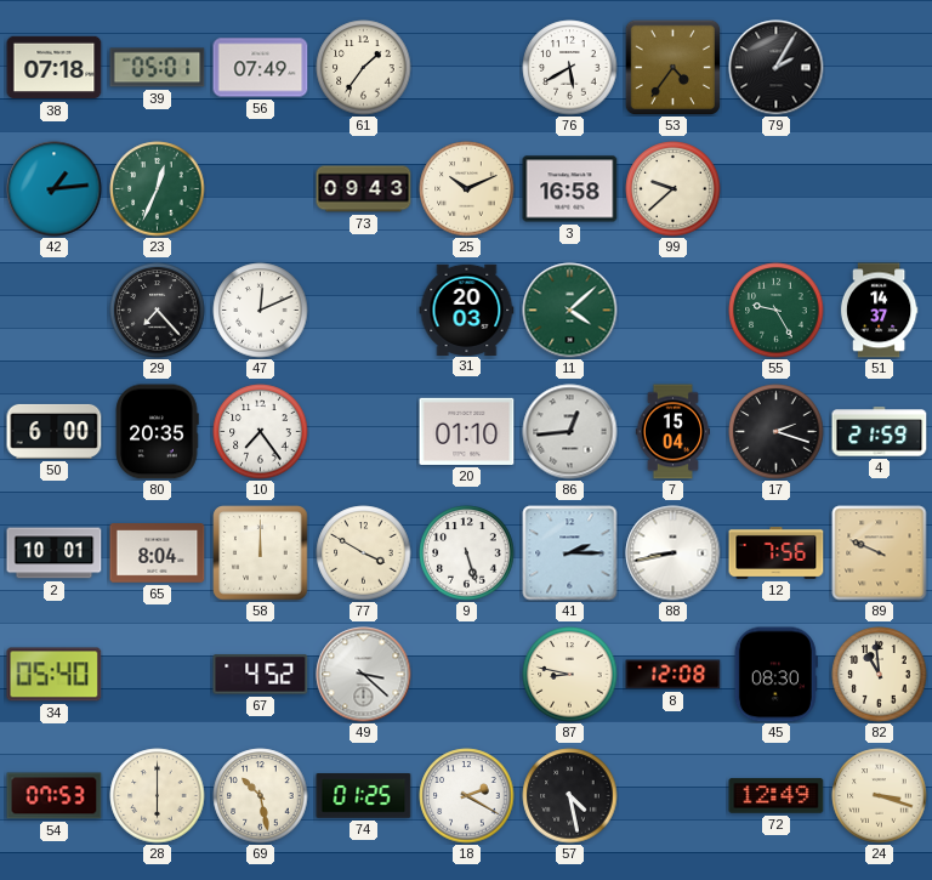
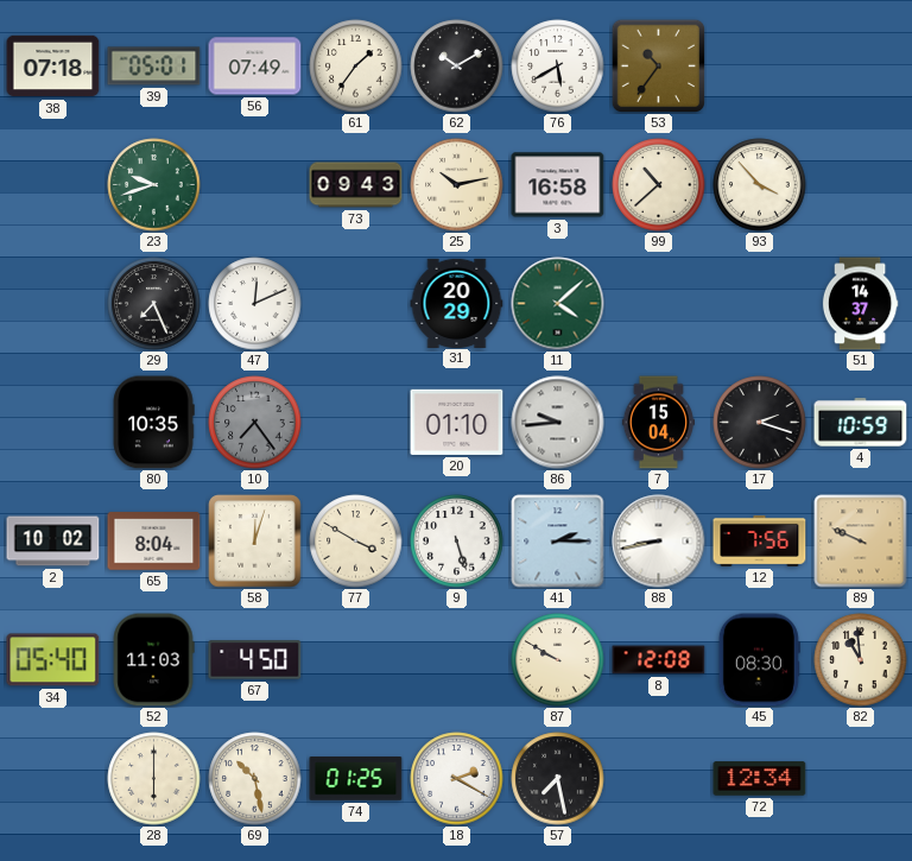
62: none -> 10:10 (457, 67)
53: 4:36 -> 10:36 (658, 65)
79: 2:05 -> none (777, 68)
42: 1:14 -> none (55, 189)
23: 12:34 -> 9:42 (154, 185)
25: 10:11 -> 10:13 (457, 185)
99: 9:38 -> 10:38 (659, 185)
93: none -> 3:53 (760, 185)
29: 7:23 -> 7:26 (154, 304)
31: 20:03 -> 20:29 (457, 303)
55: 9:25 -> none (777, 311)
50: 6:00 -> none (55, 431)
80: 20:35 -> 10:35 (153, 423)
10 dial: white -> grey (255, 423)
86: 12:44 -> 9:44 (558, 423)
4: 21:59 -> 10:59 (861, 423)
2: 10:01 -> 10:02 (53, 542)
58: 12:00 -> 12:03 (255, 542)
52: none -> 11:03 (153, 660)
67: 4:52 -> 4:50 (255, 660)
49: 3:22 -> none (364, 675)
87: 8:47 -> 9:50 (558, 660)
54: 07:53 -> none (55, 796)
57: 4:28 -> 7:28 (558, 779)
72: 12:49 -> 12:34 (760, 779)
24: 3:18 -> none (880, 796)
